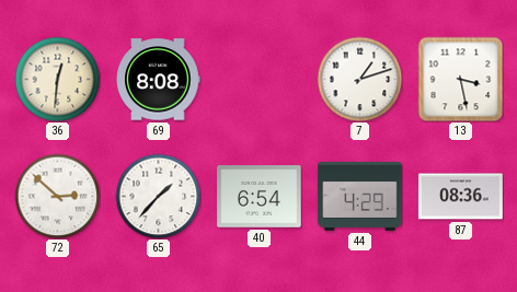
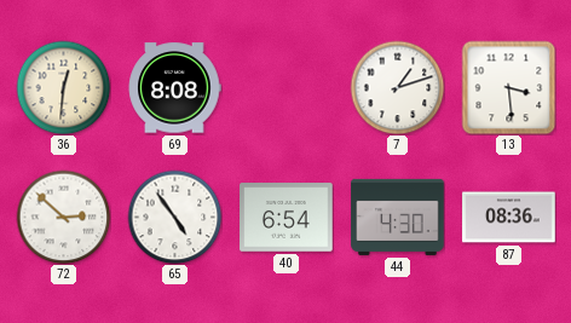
13: 3:28 -> 3:29 (508, 87)
65: 1:37 -> 4:54 (174, 217)
44: 4:29 -> 4:30 (398, 217)
